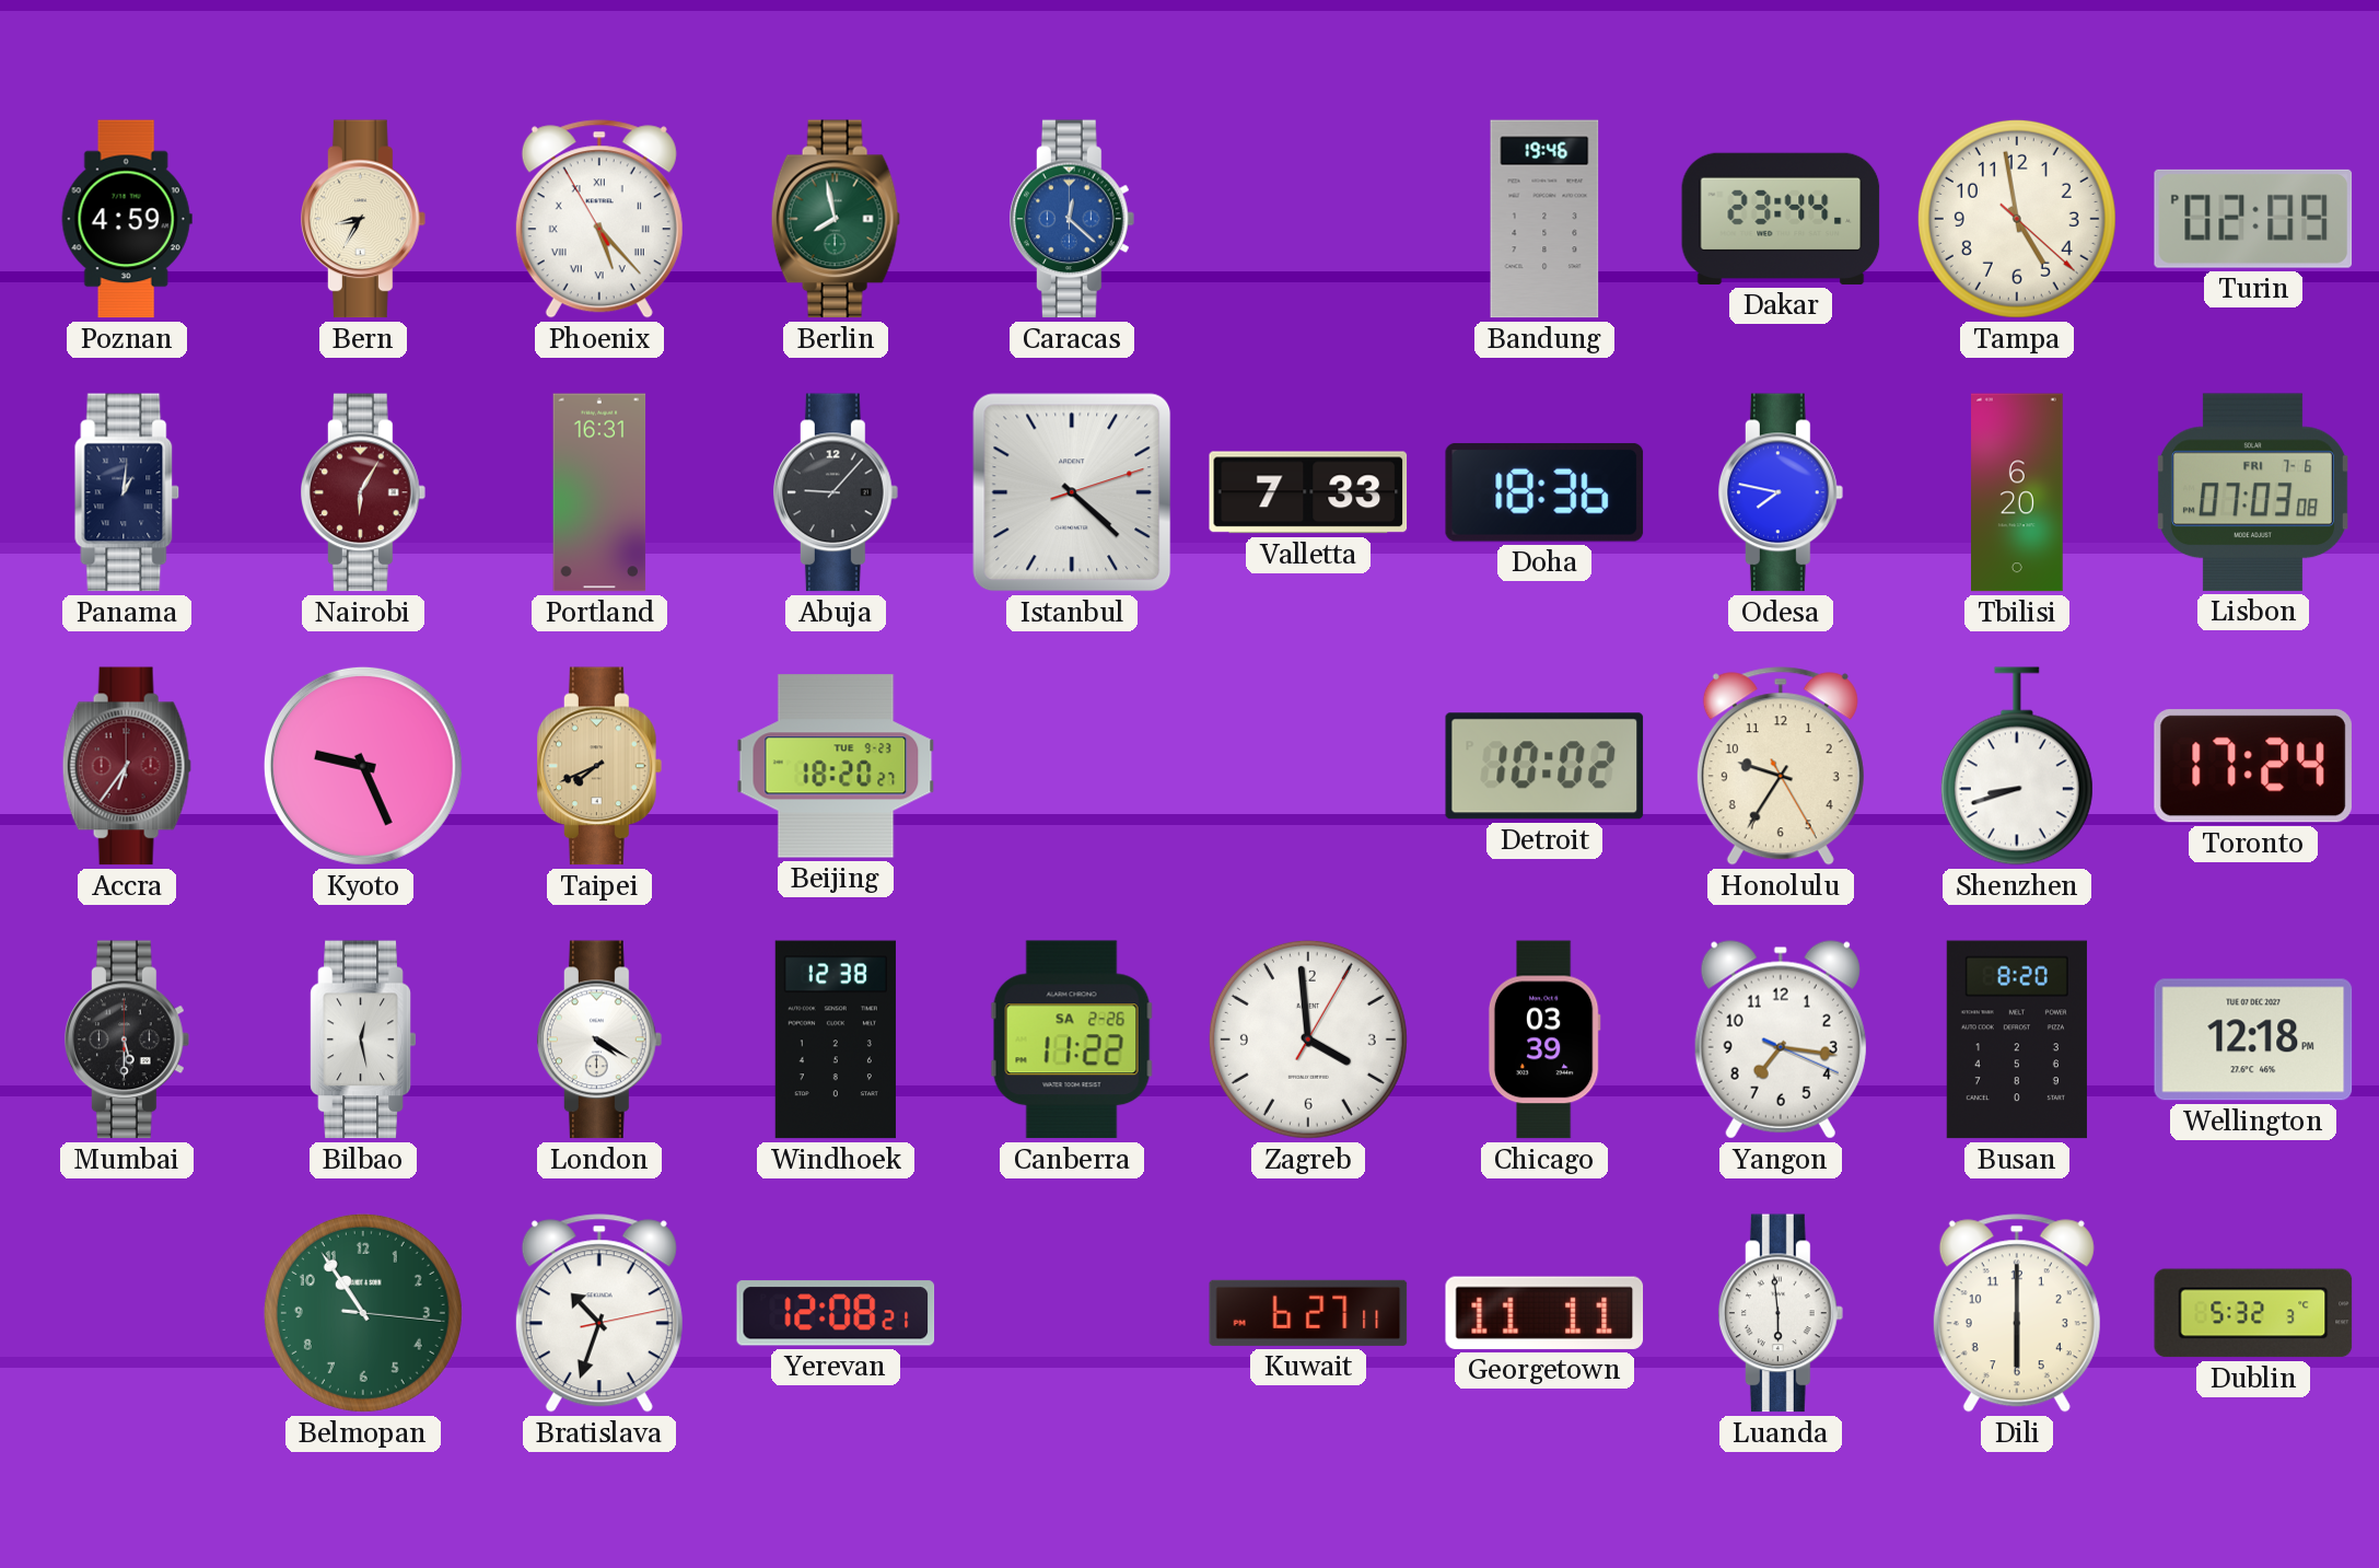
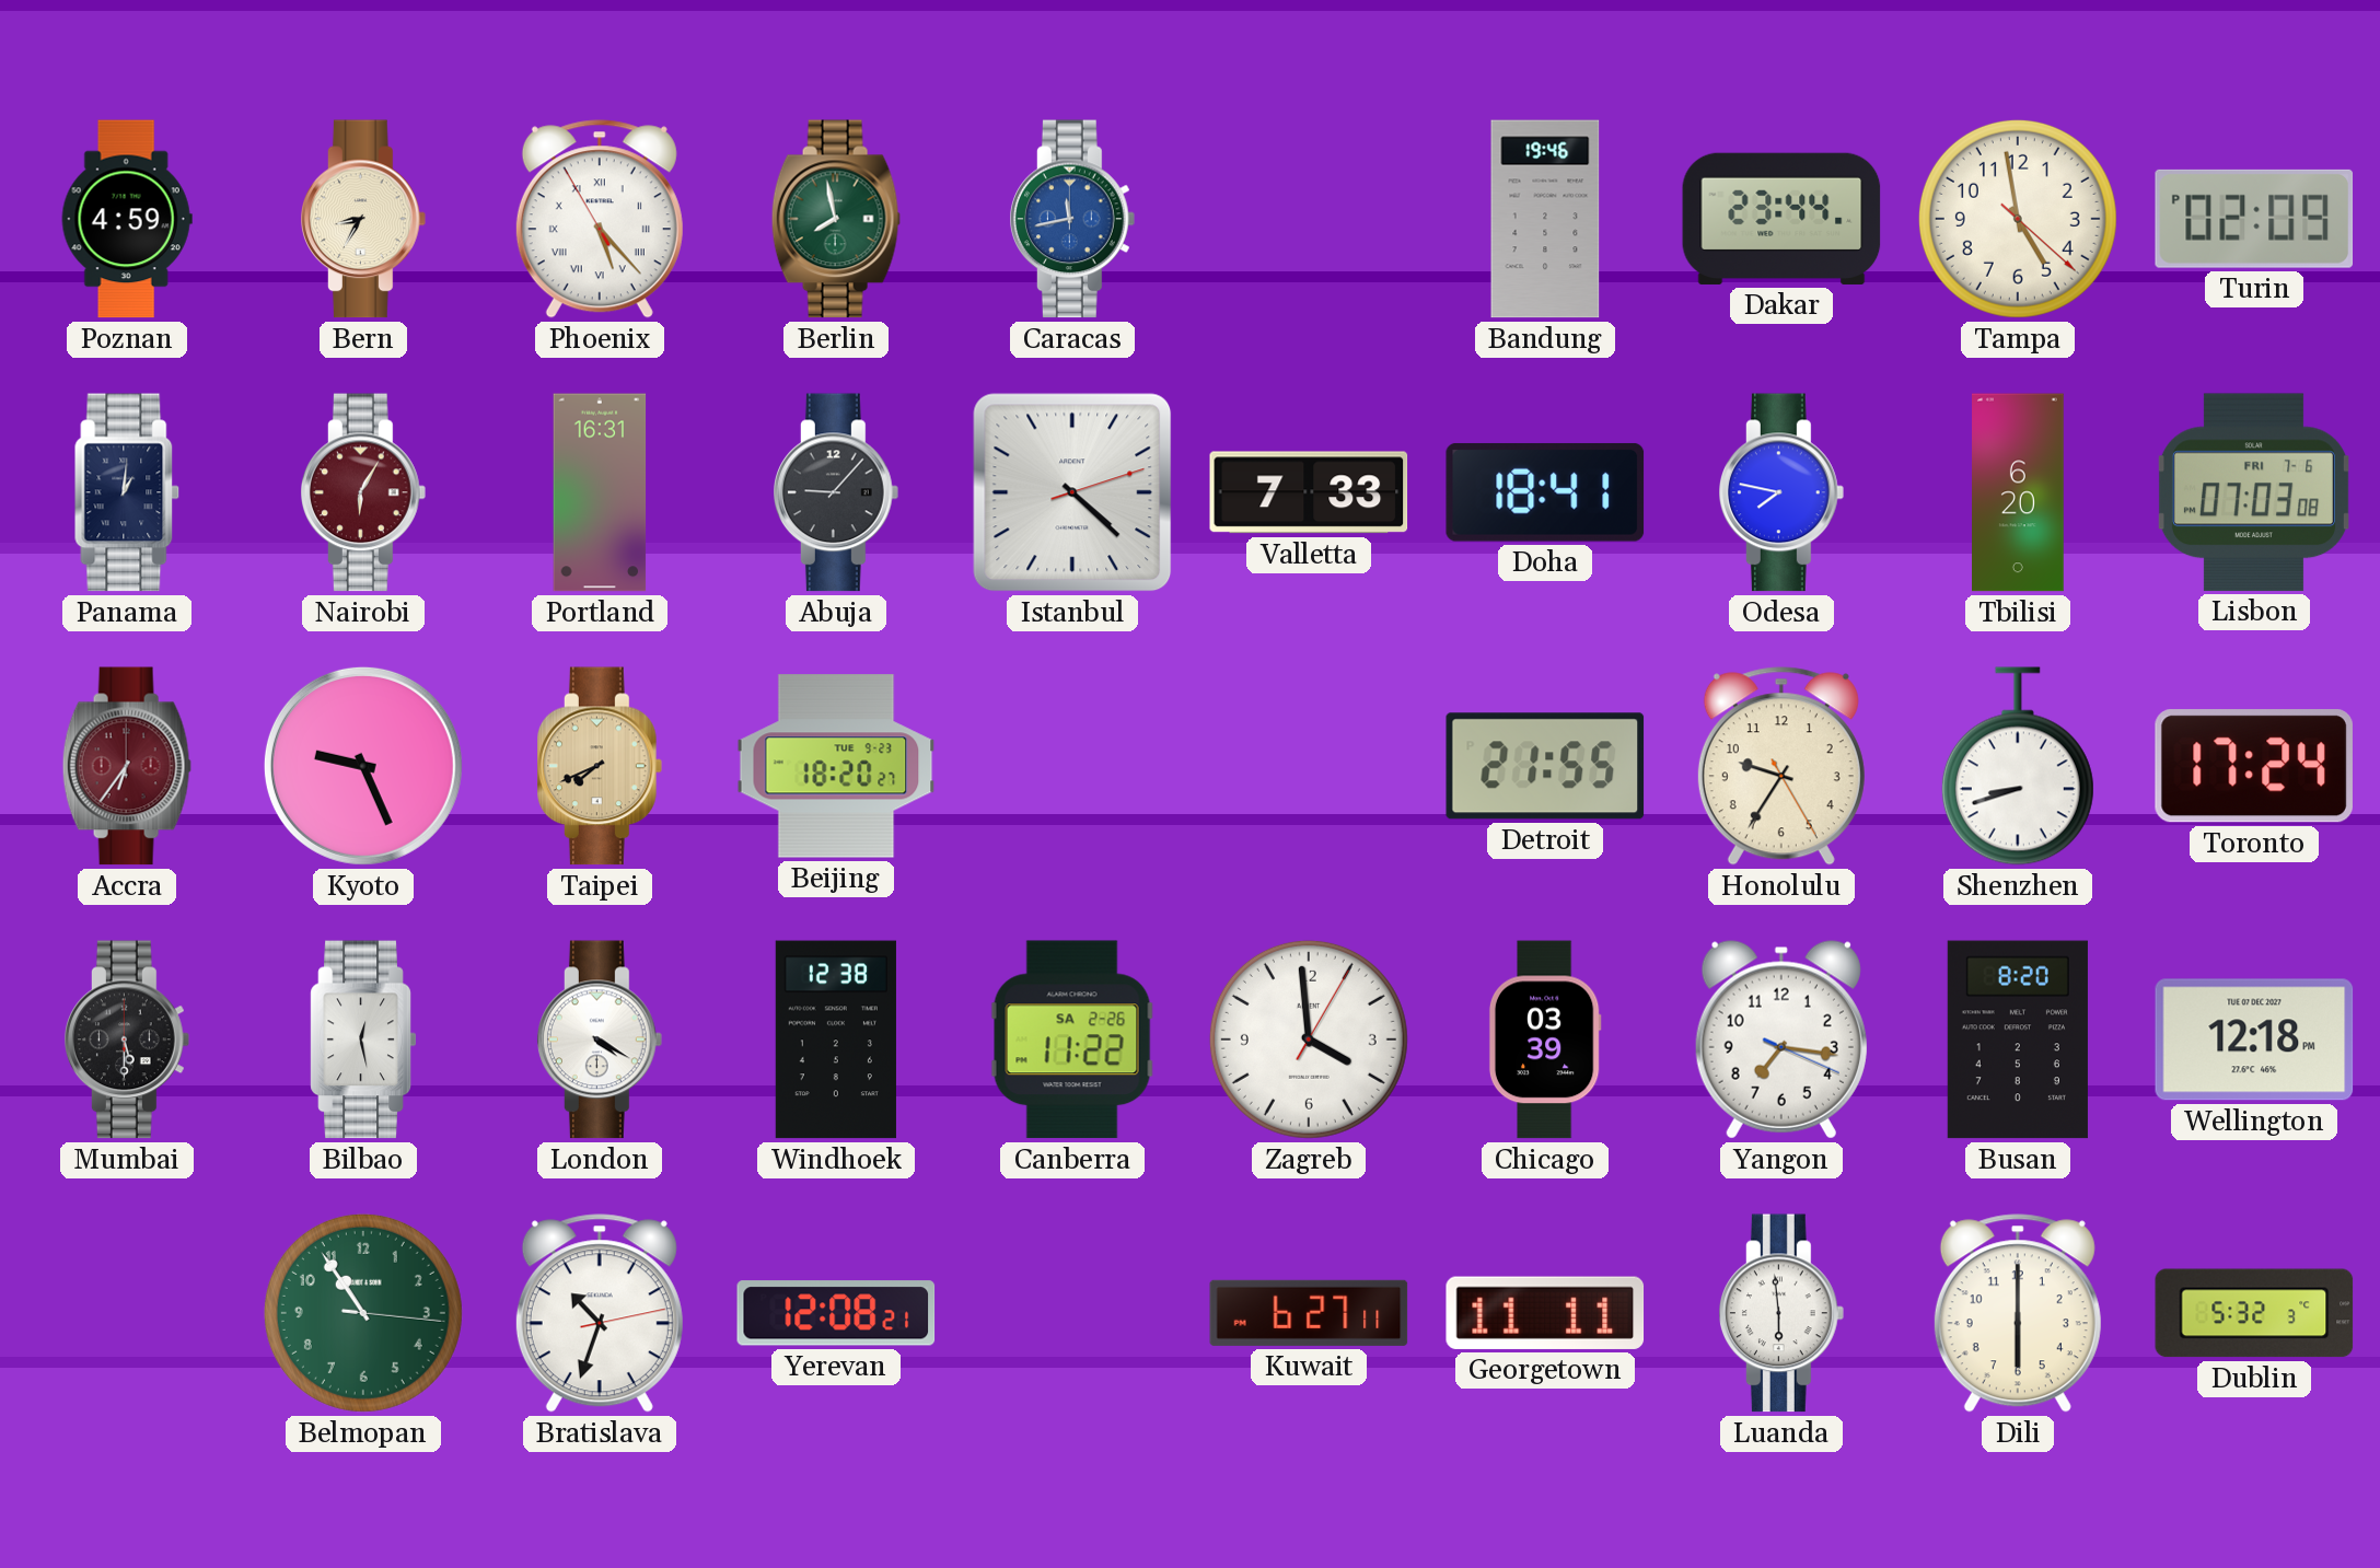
Caracas: 12:22 -> 11:43 (1073, 219)
Doha: 18:36 -> 18:41 (1545, 492)
Detroit: 10:02 -> 21:55 (1545, 766)
